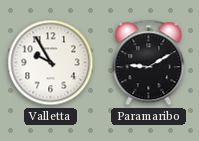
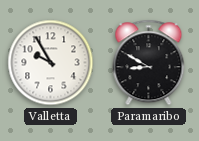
Paramaribo: 9:10 -> 8:50 (149, 63)
